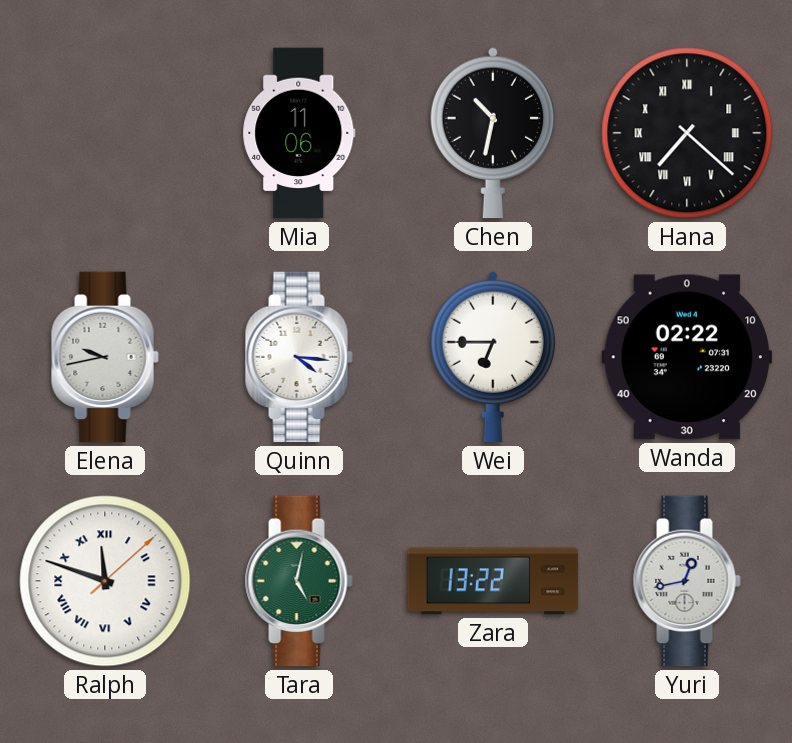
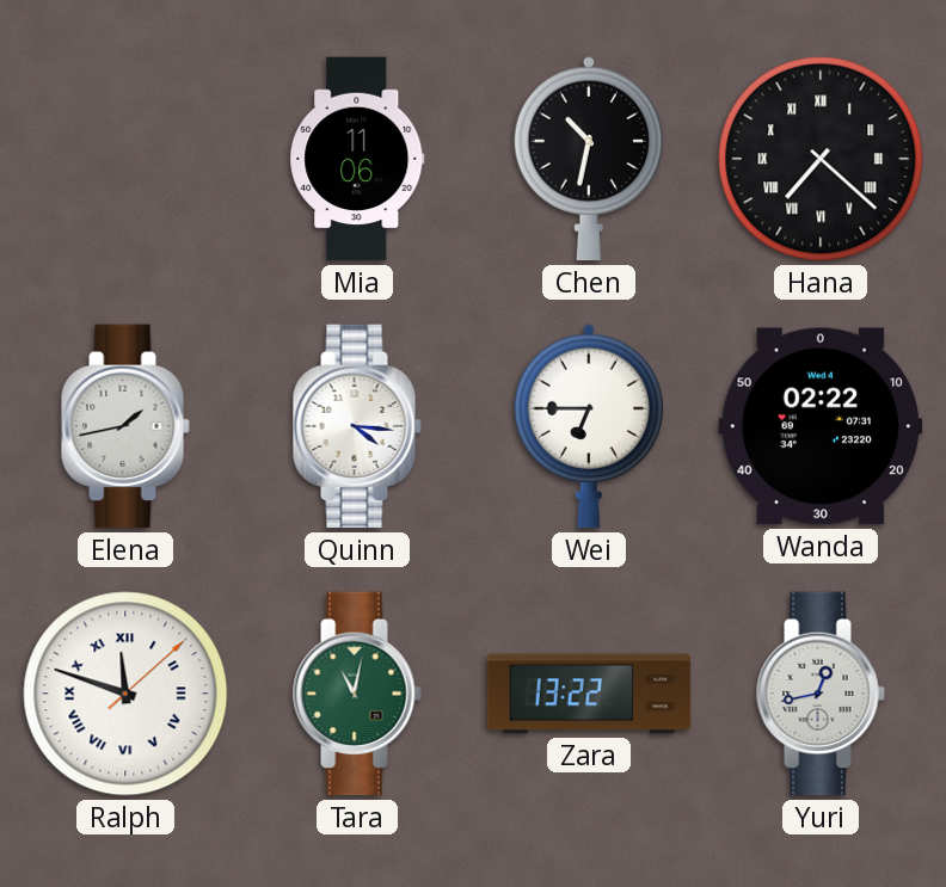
Elena: 9:43 -> 1:43 (125, 426)
Tara: 5:02 -> 11:02 (357, 694)
